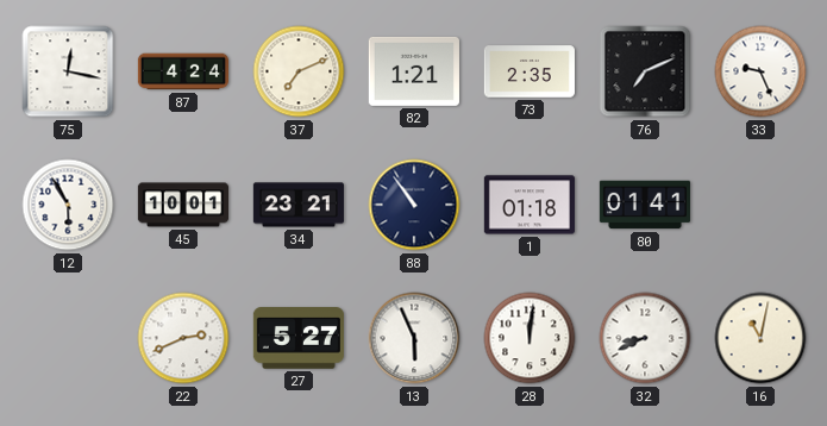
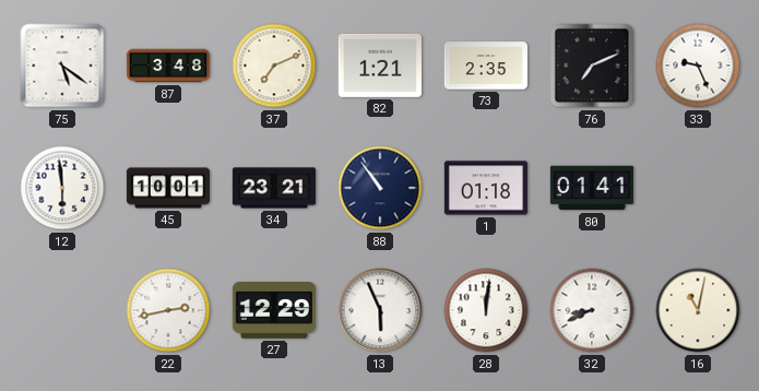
75: 12:17 -> 5:21 (62, 66)
87: 4:24 -> 3:48 (167, 66)
12: 5:55 -> 5:59 (62, 188)
22: 2:41 -> 2:43 (168, 310)
27: 5:27 -> 12:29 (274, 311)
